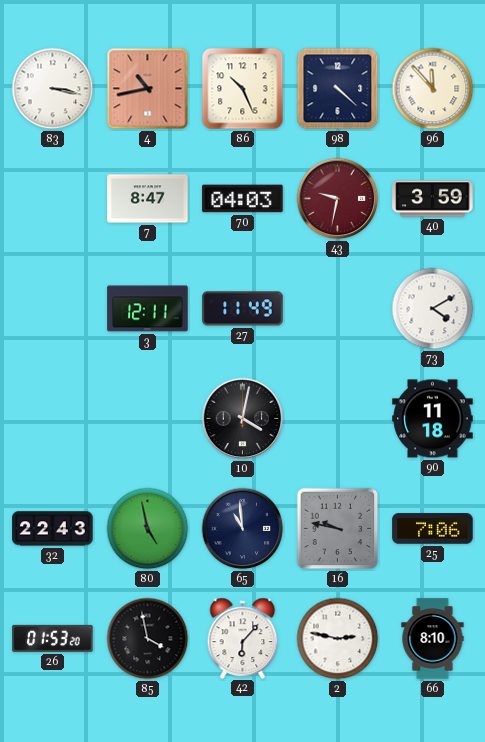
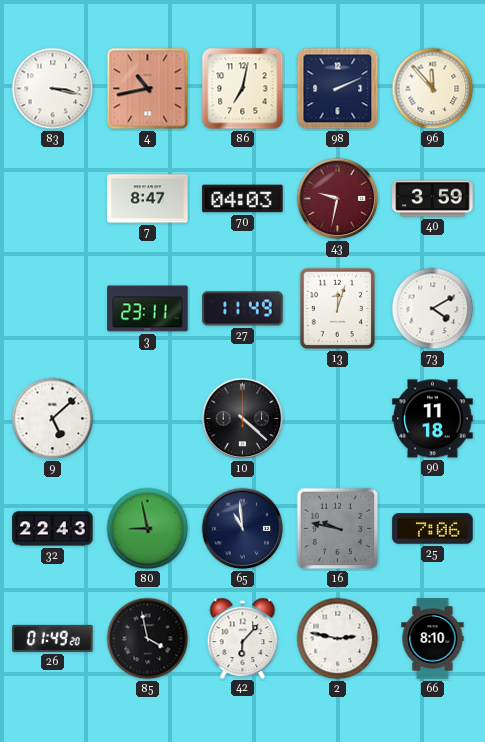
86: 10:26 -> 7:02 (243, 89)
98: 4:22 -> 2:11 (338, 89)
3: 12:11 -> 23:11 (148, 309)
13: none -> 12:03 (337, 308)
9: none -> 5:08 (53, 419)
10: 4:02 -> 4:22 (243, 419)
80: 4:58 -> 8:58 (148, 529)
26: 01:53 -> 01:49 (53, 638)
